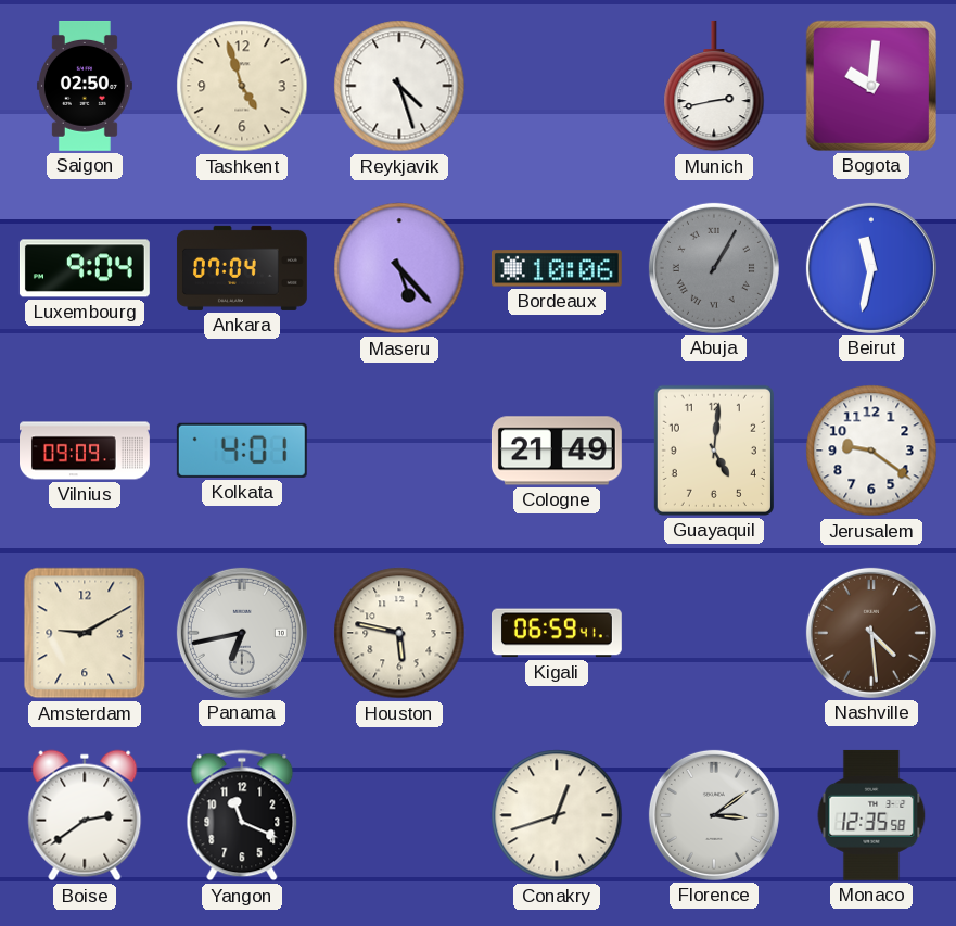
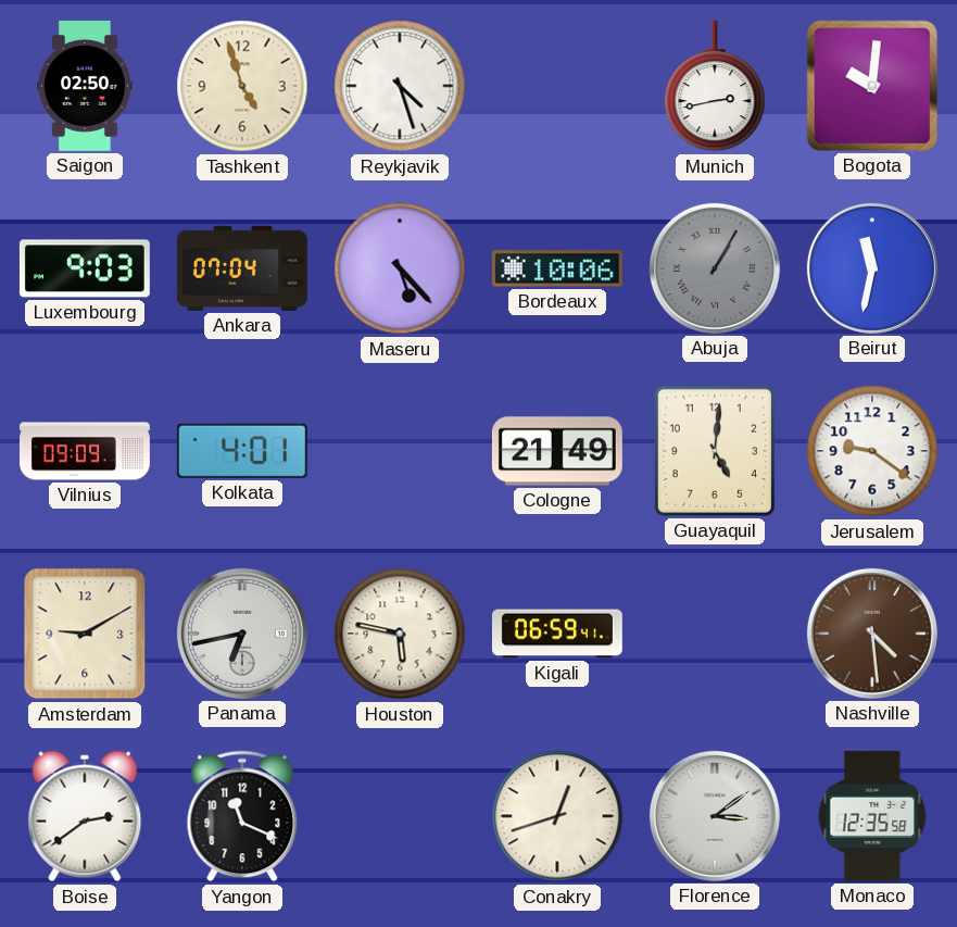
Luxembourg: 9:04 -> 9:03 (85, 268)
